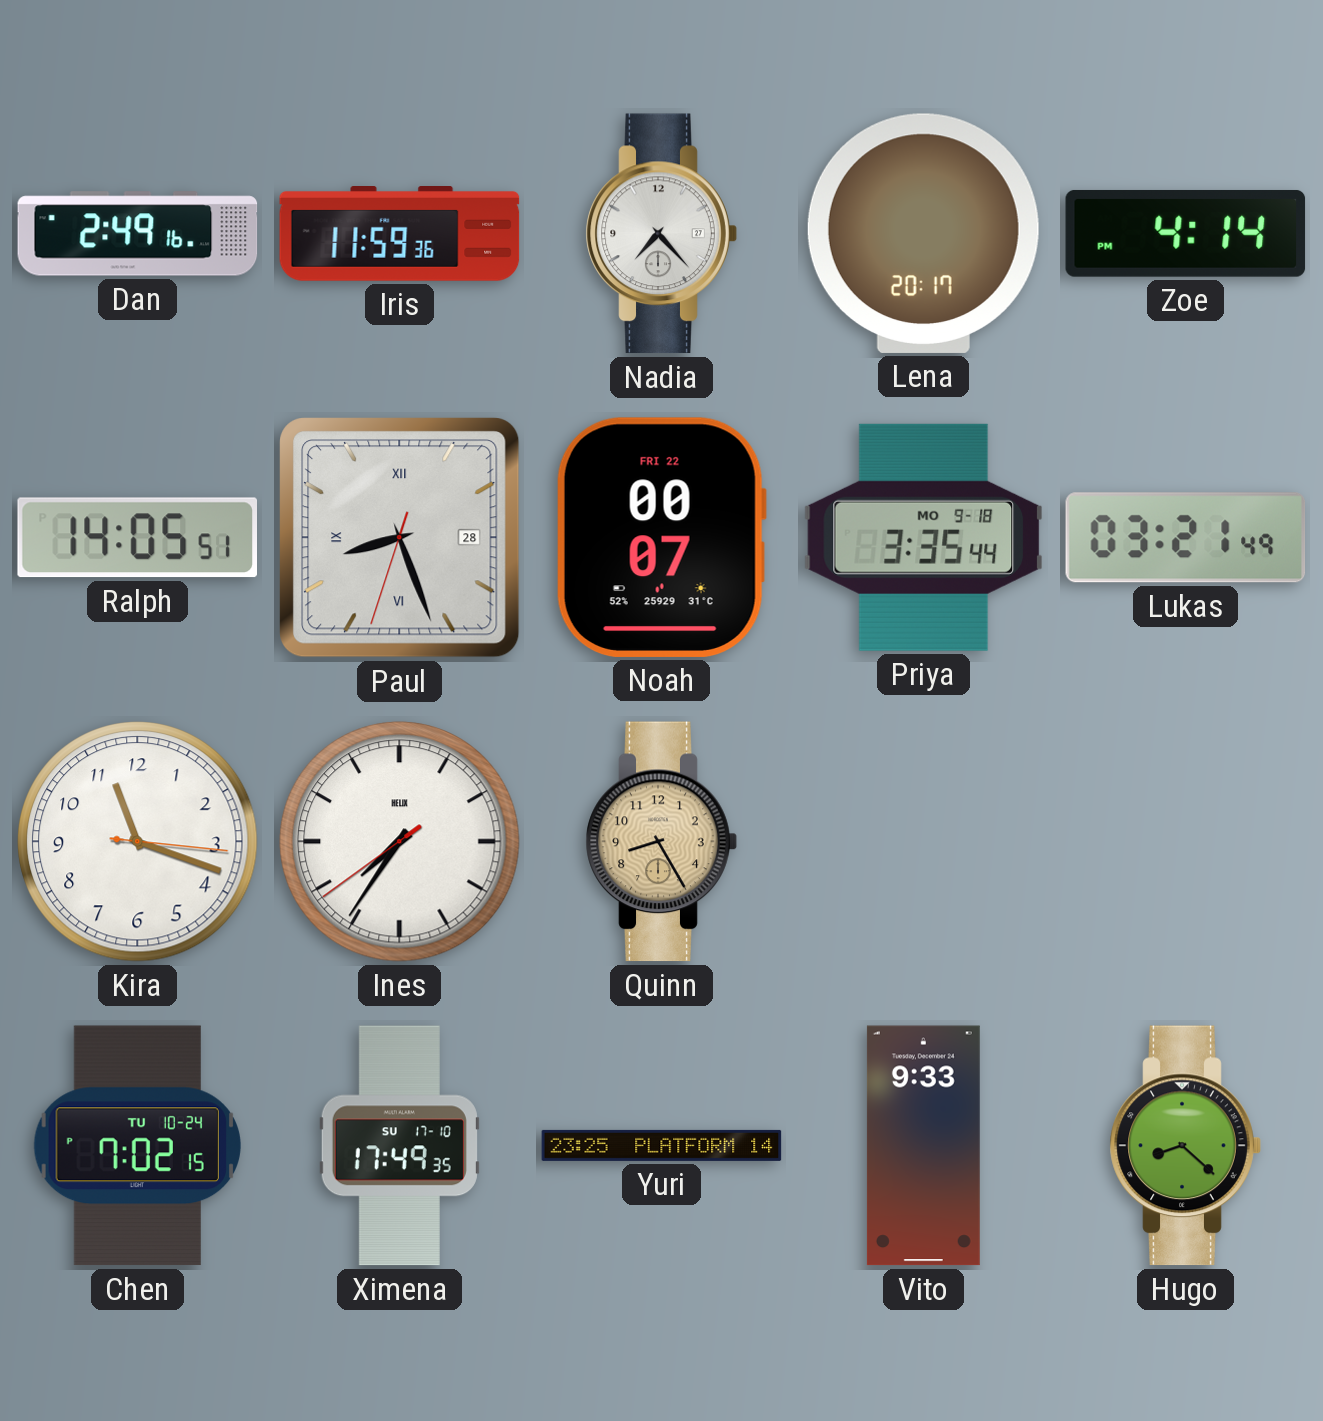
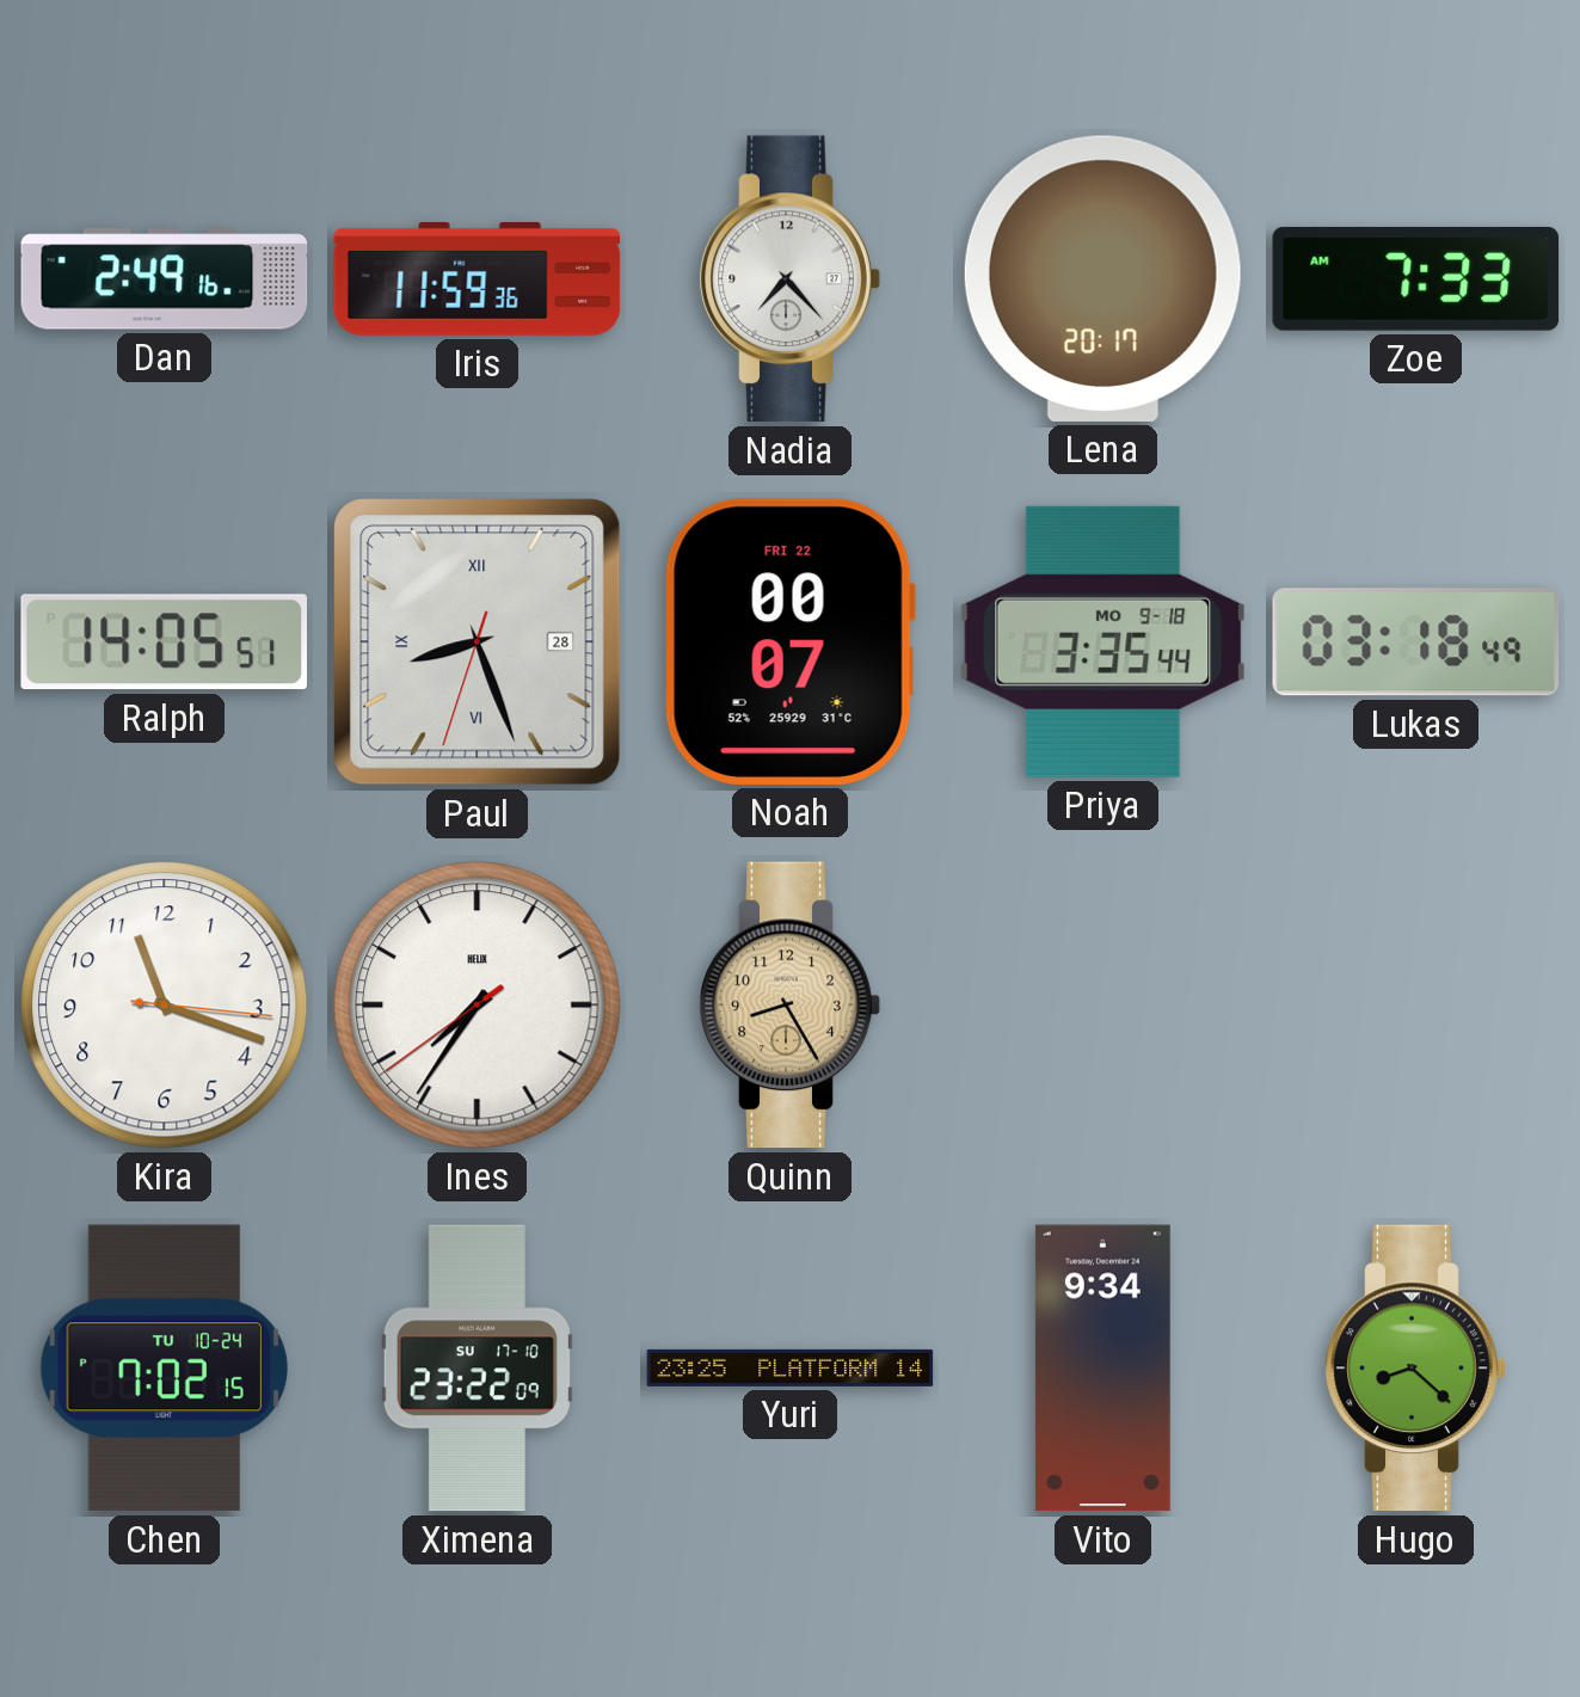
Zoe: 4:14 -> 7:33 (1416, 278)
Lukas: 03:21 -> 03:18 (1416, 642)
Ximena: 17:49 -> 23:22 (477, 1369)
Vito: 9:33 -> 9:34 (1102, 1369)
